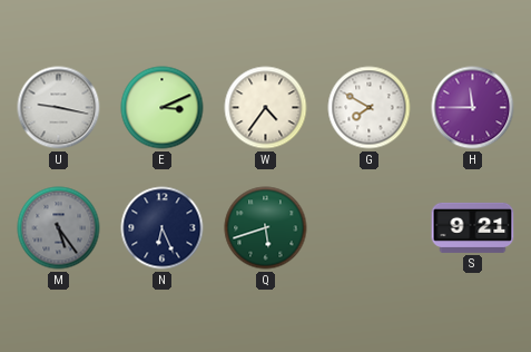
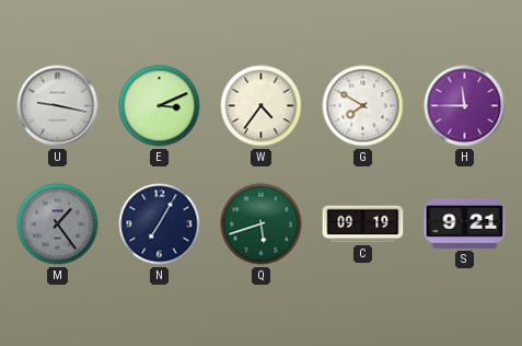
M: 5:24 -> 1:24 (58, 224)
N: 6:26 -> 7:05 (160, 224)
C: none -> 09:19 (363, 224)
